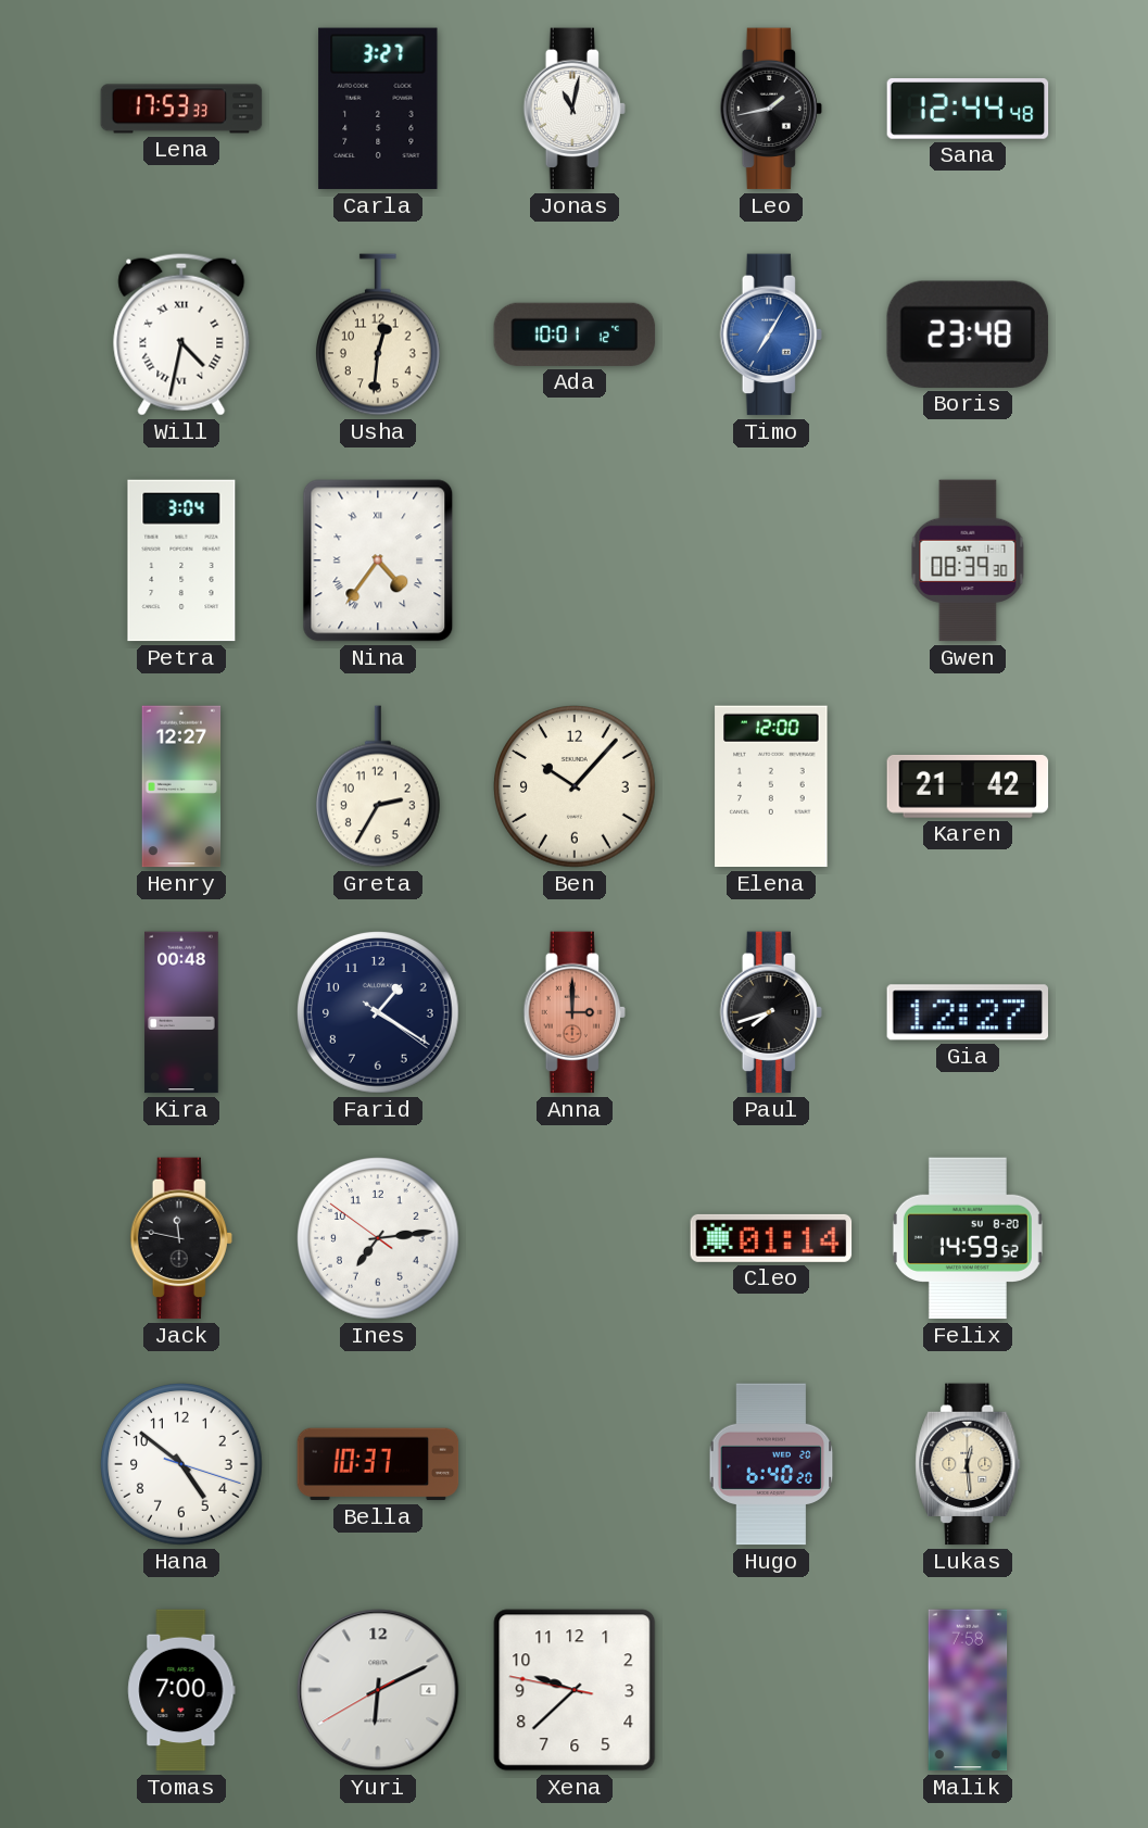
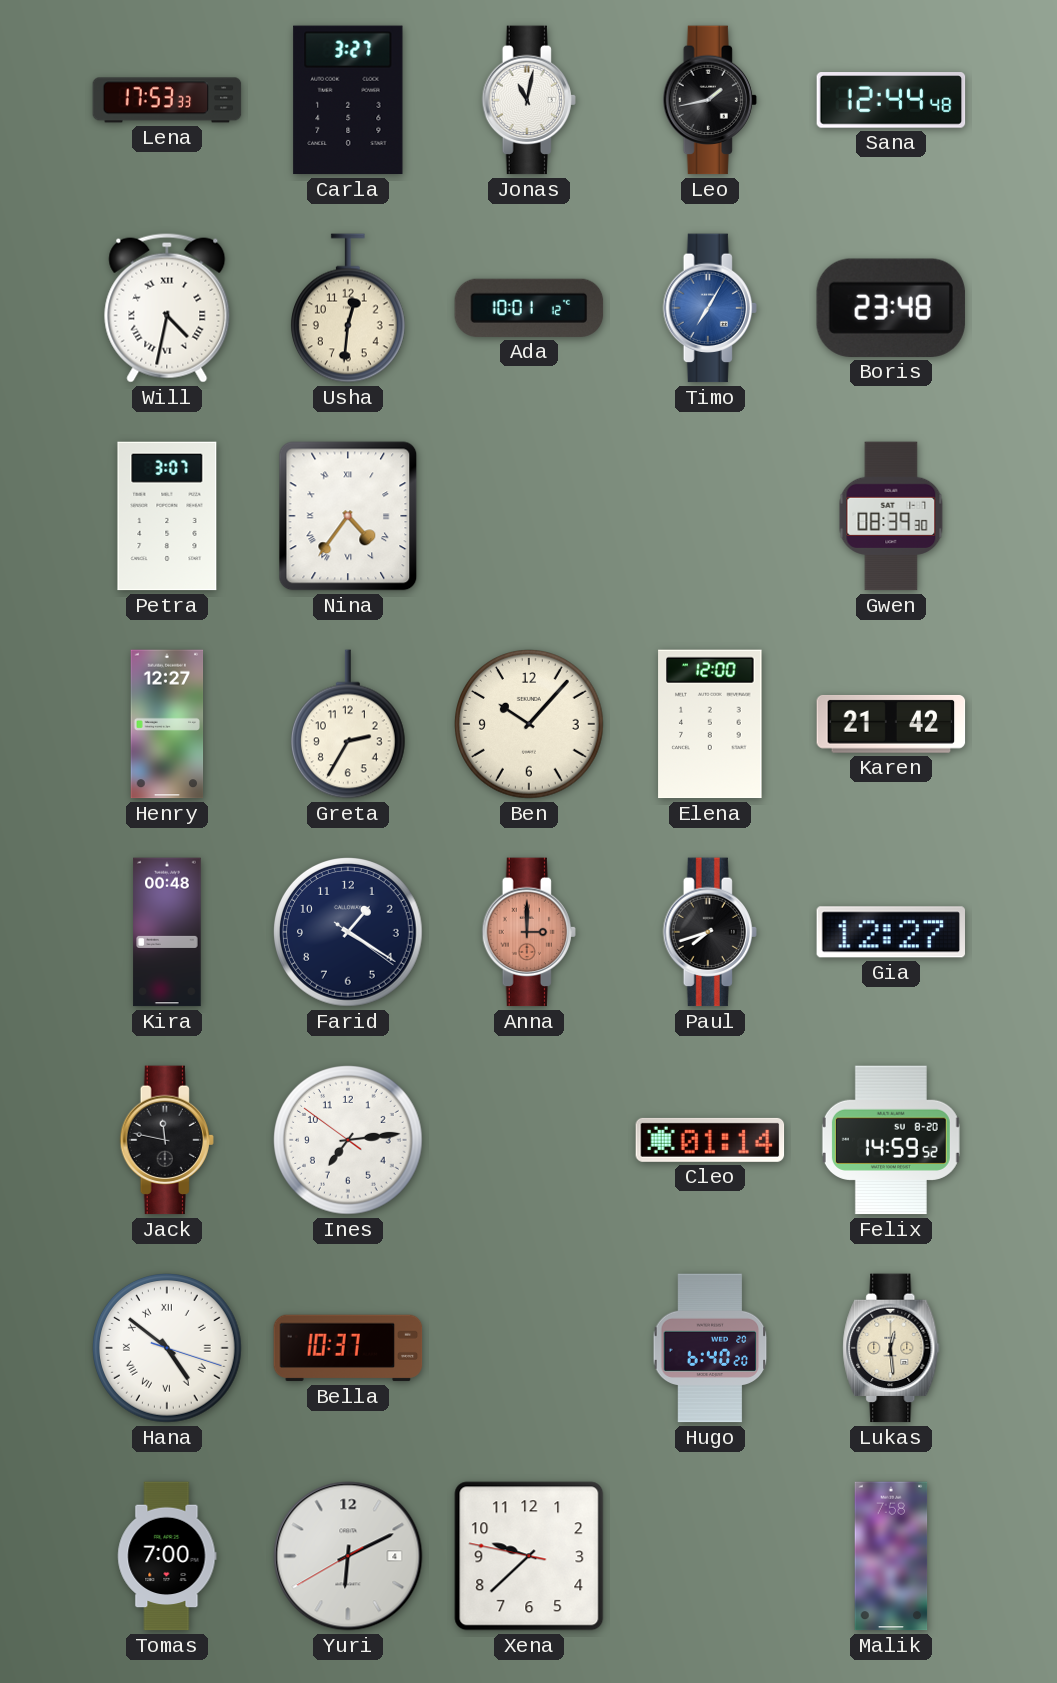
Petra: 3:04 -> 3:07 (167, 516)
Hana numerals: Arabic -> Roman (168, 1349)
